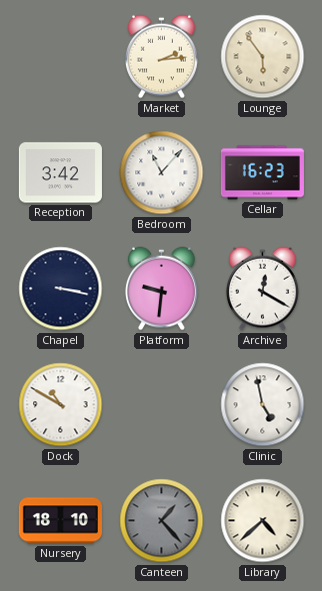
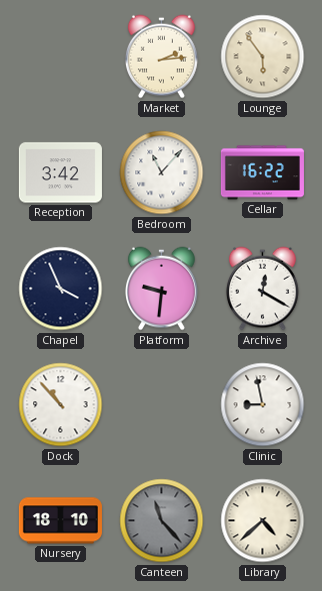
Cellar: 16:23 -> 16:22 (262, 173)
Chapel: 3:17 -> 3:56 (61, 289)
Dock: 10:50 -> 10:53 (61, 405)
Clinic: 4:58 -> 8:58 (263, 405)
Canteen: 1:23 -> 11:23 (162, 521)
